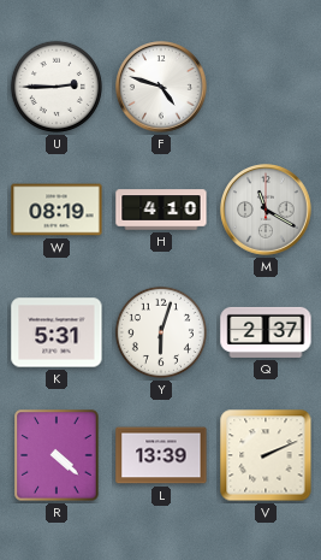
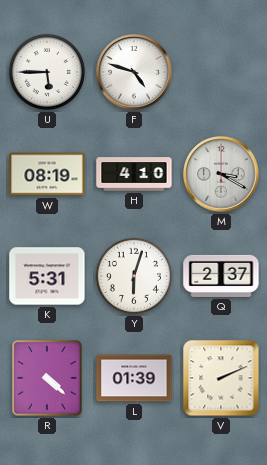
U: 2:45 -> 5:45 (47, 72)
M: 11:20 -> 3:20 (221, 174)
L: 13:39 -> 01:39 (134, 378)
